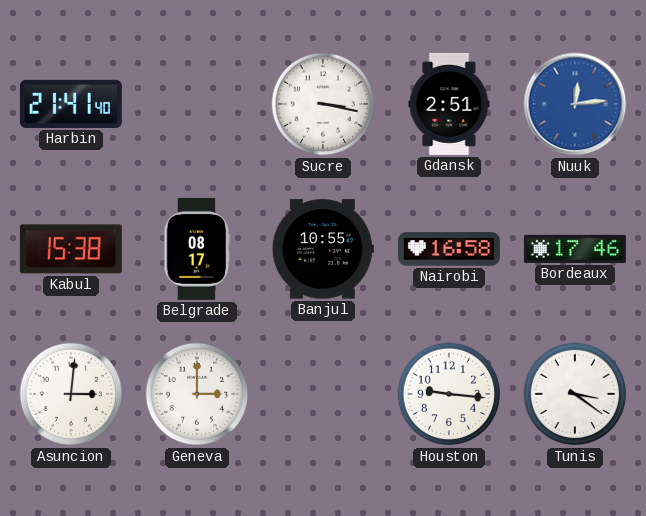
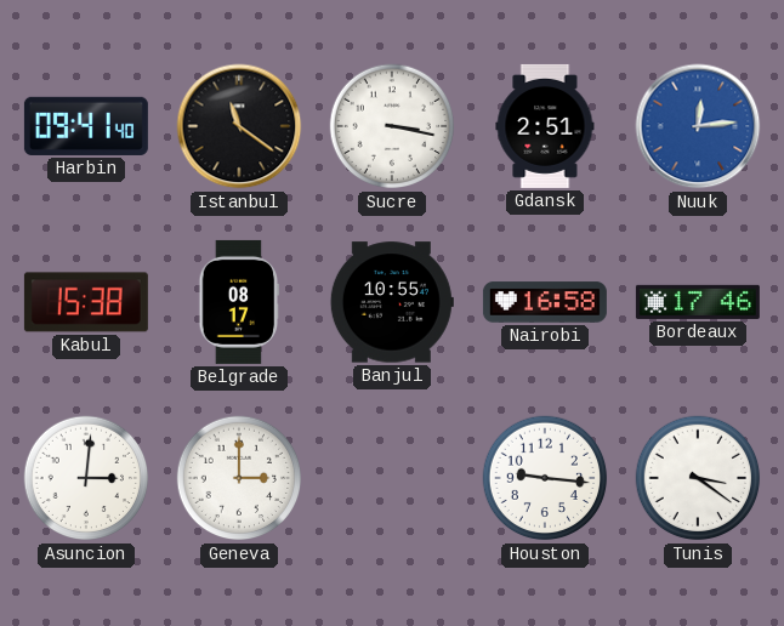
Harbin: 21:41 -> 09:41 (86, 126)
Istanbul: none -> 11:21 (239, 126)
